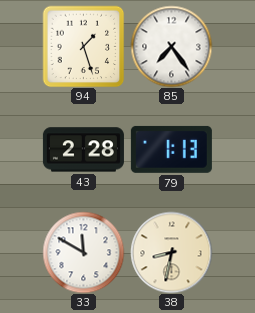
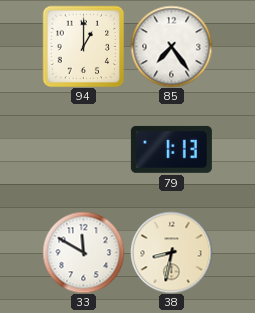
94: 1:27 -> 1:00 (83, 46)
43: 2:28 -> none (83, 150)
